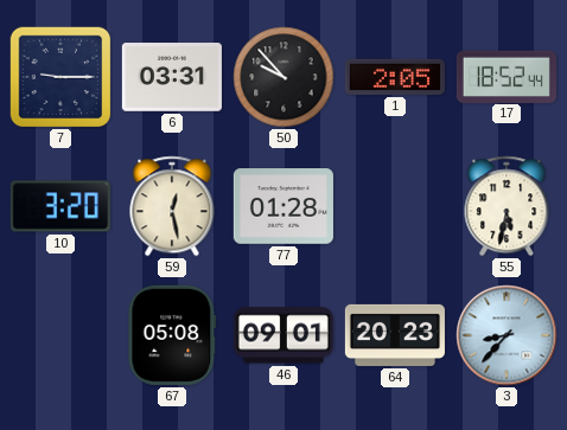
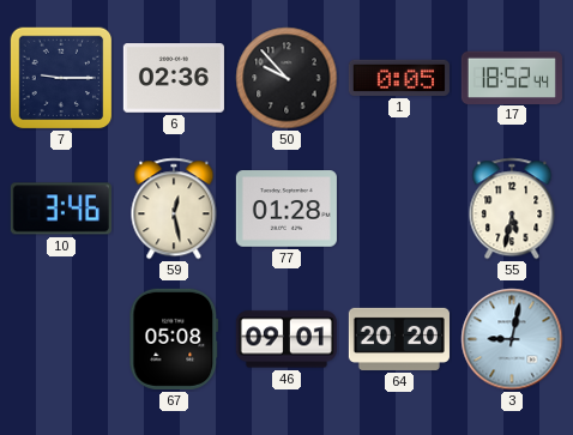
6: 03:31 -> 02:36 (174, 78)
1: 2:05 -> 0:05 (399, 78)
10: 3:20 -> 3:46 (61, 209)
64: 20:23 -> 20:20 (399, 339)
3: 8:37 -> 9:02 (512, 339)
